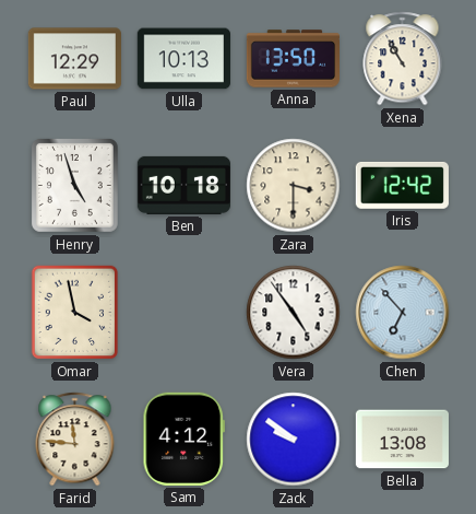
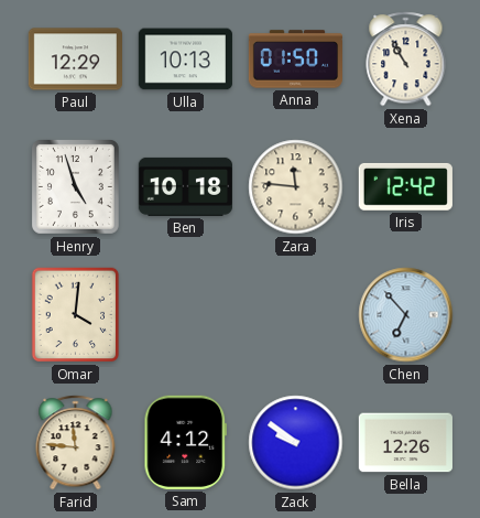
Anna: 13:50 -> 01:50 (295, 60)
Zara: 3:30 -> 11:46 (296, 187)
Omar: 3:58 -> 4:01 (76, 315)
Vera: 4:54 -> none (294, 313)
Bella: 13:08 -> 12:26 (405, 443)
